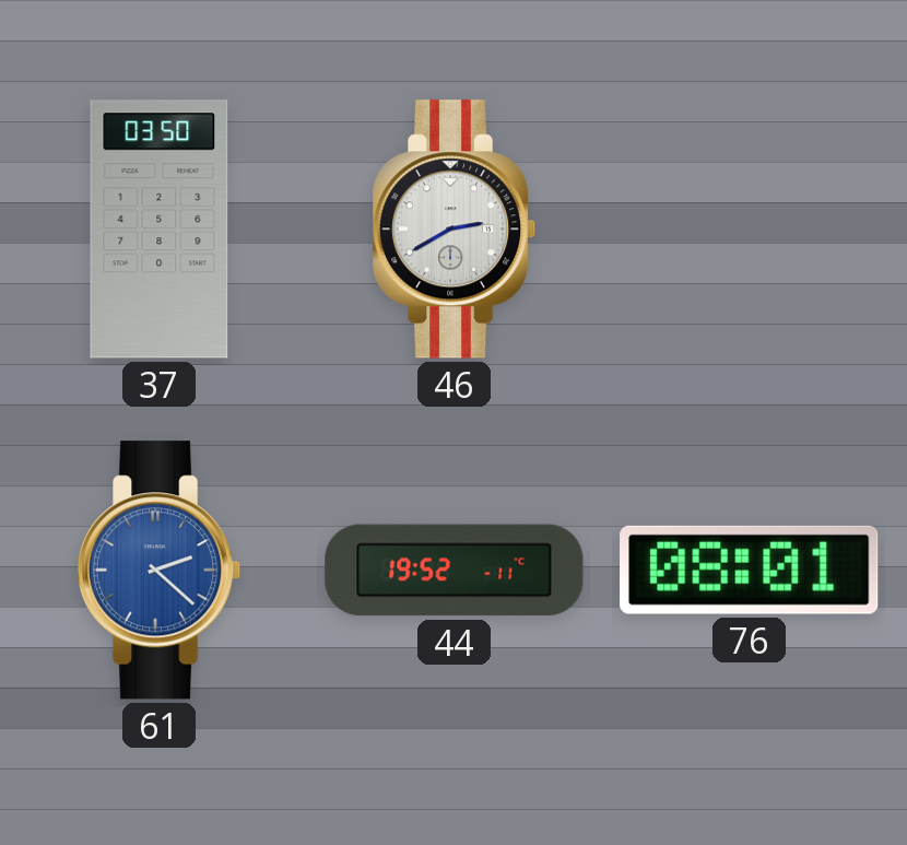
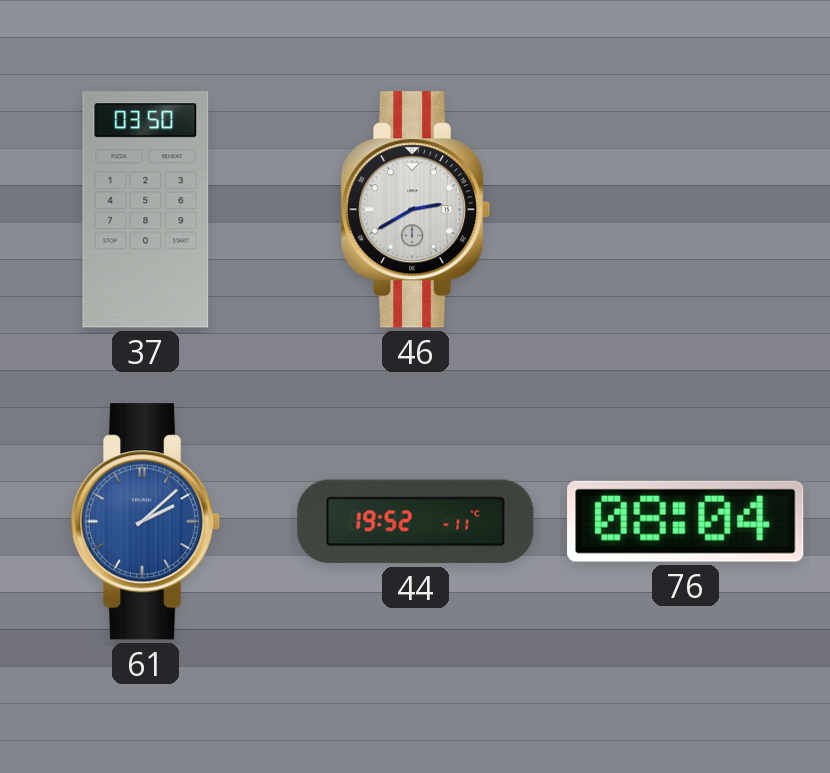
61: 2:22 -> 2:08 (146, 522)
76: 08:01 -> 08:04 (686, 521)
